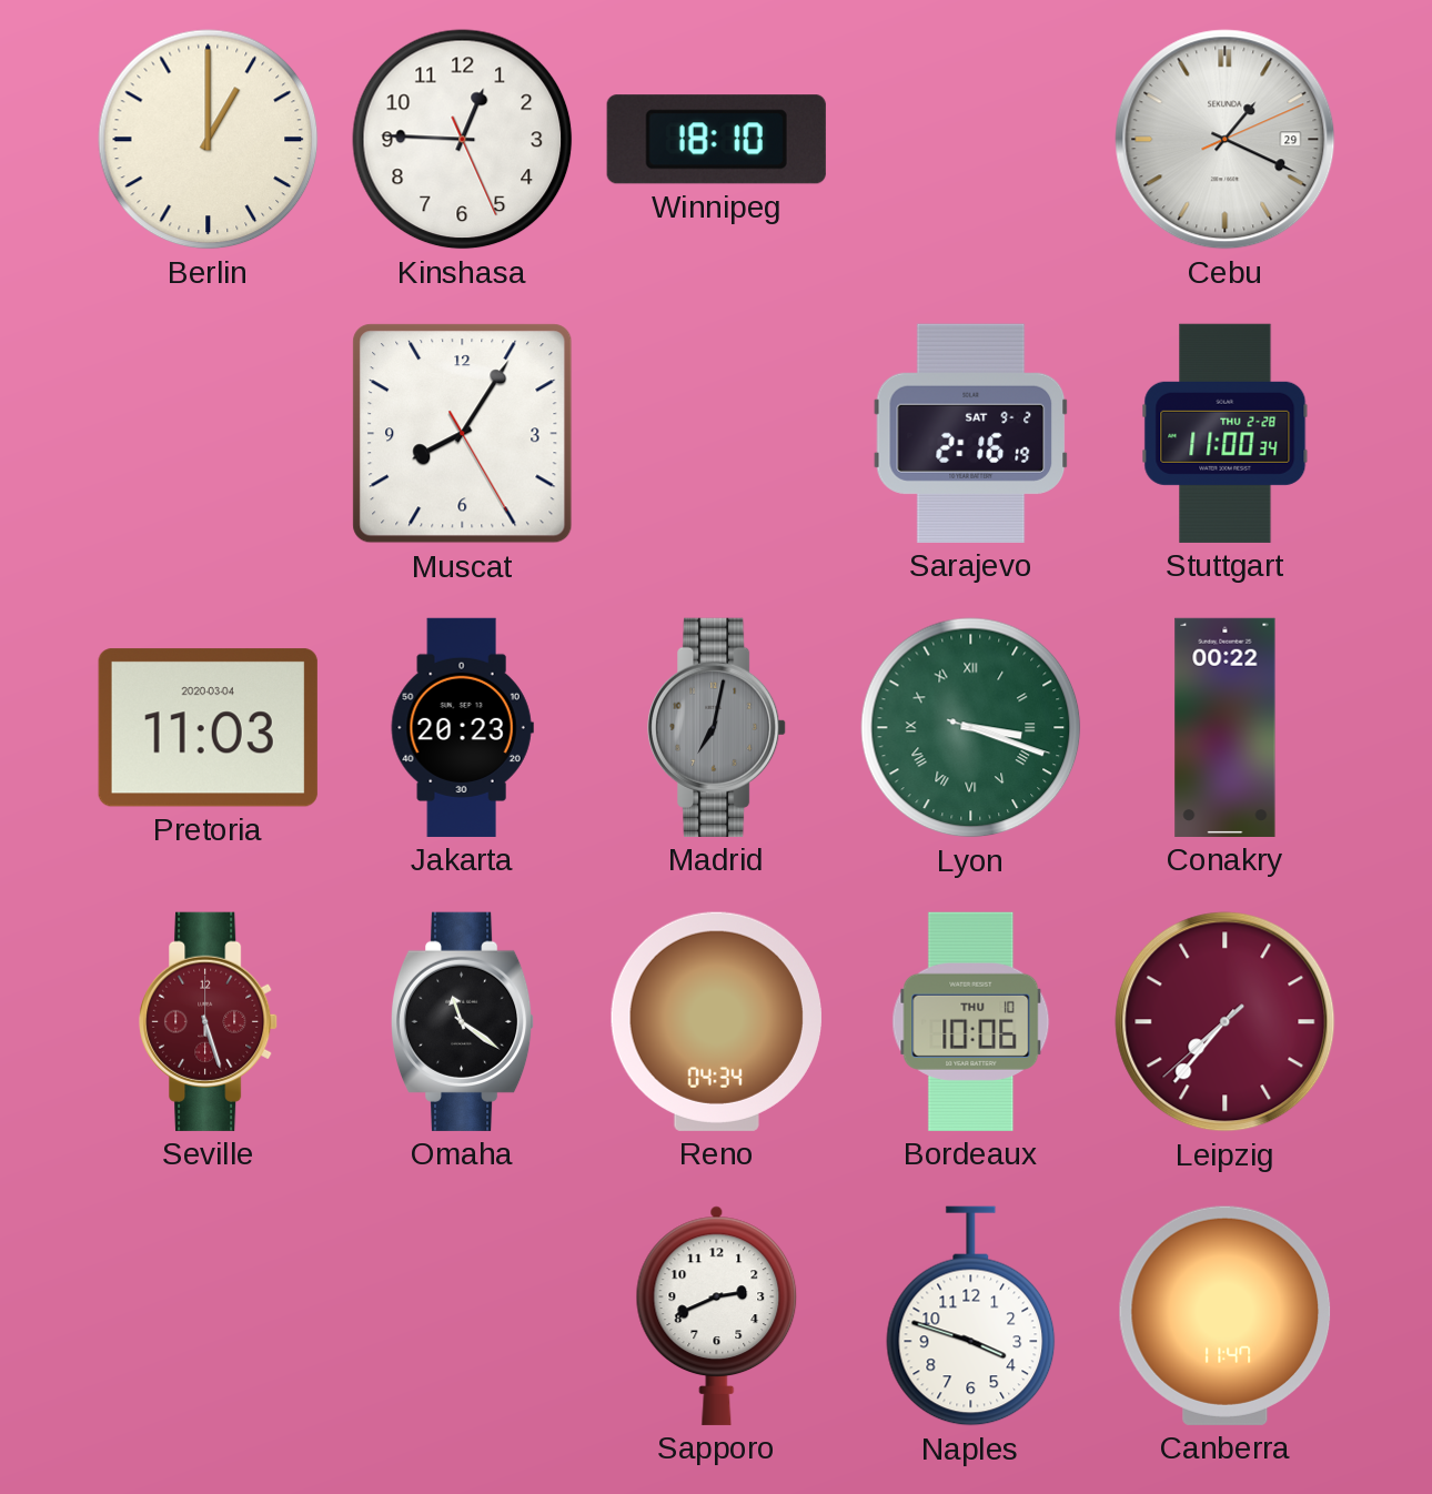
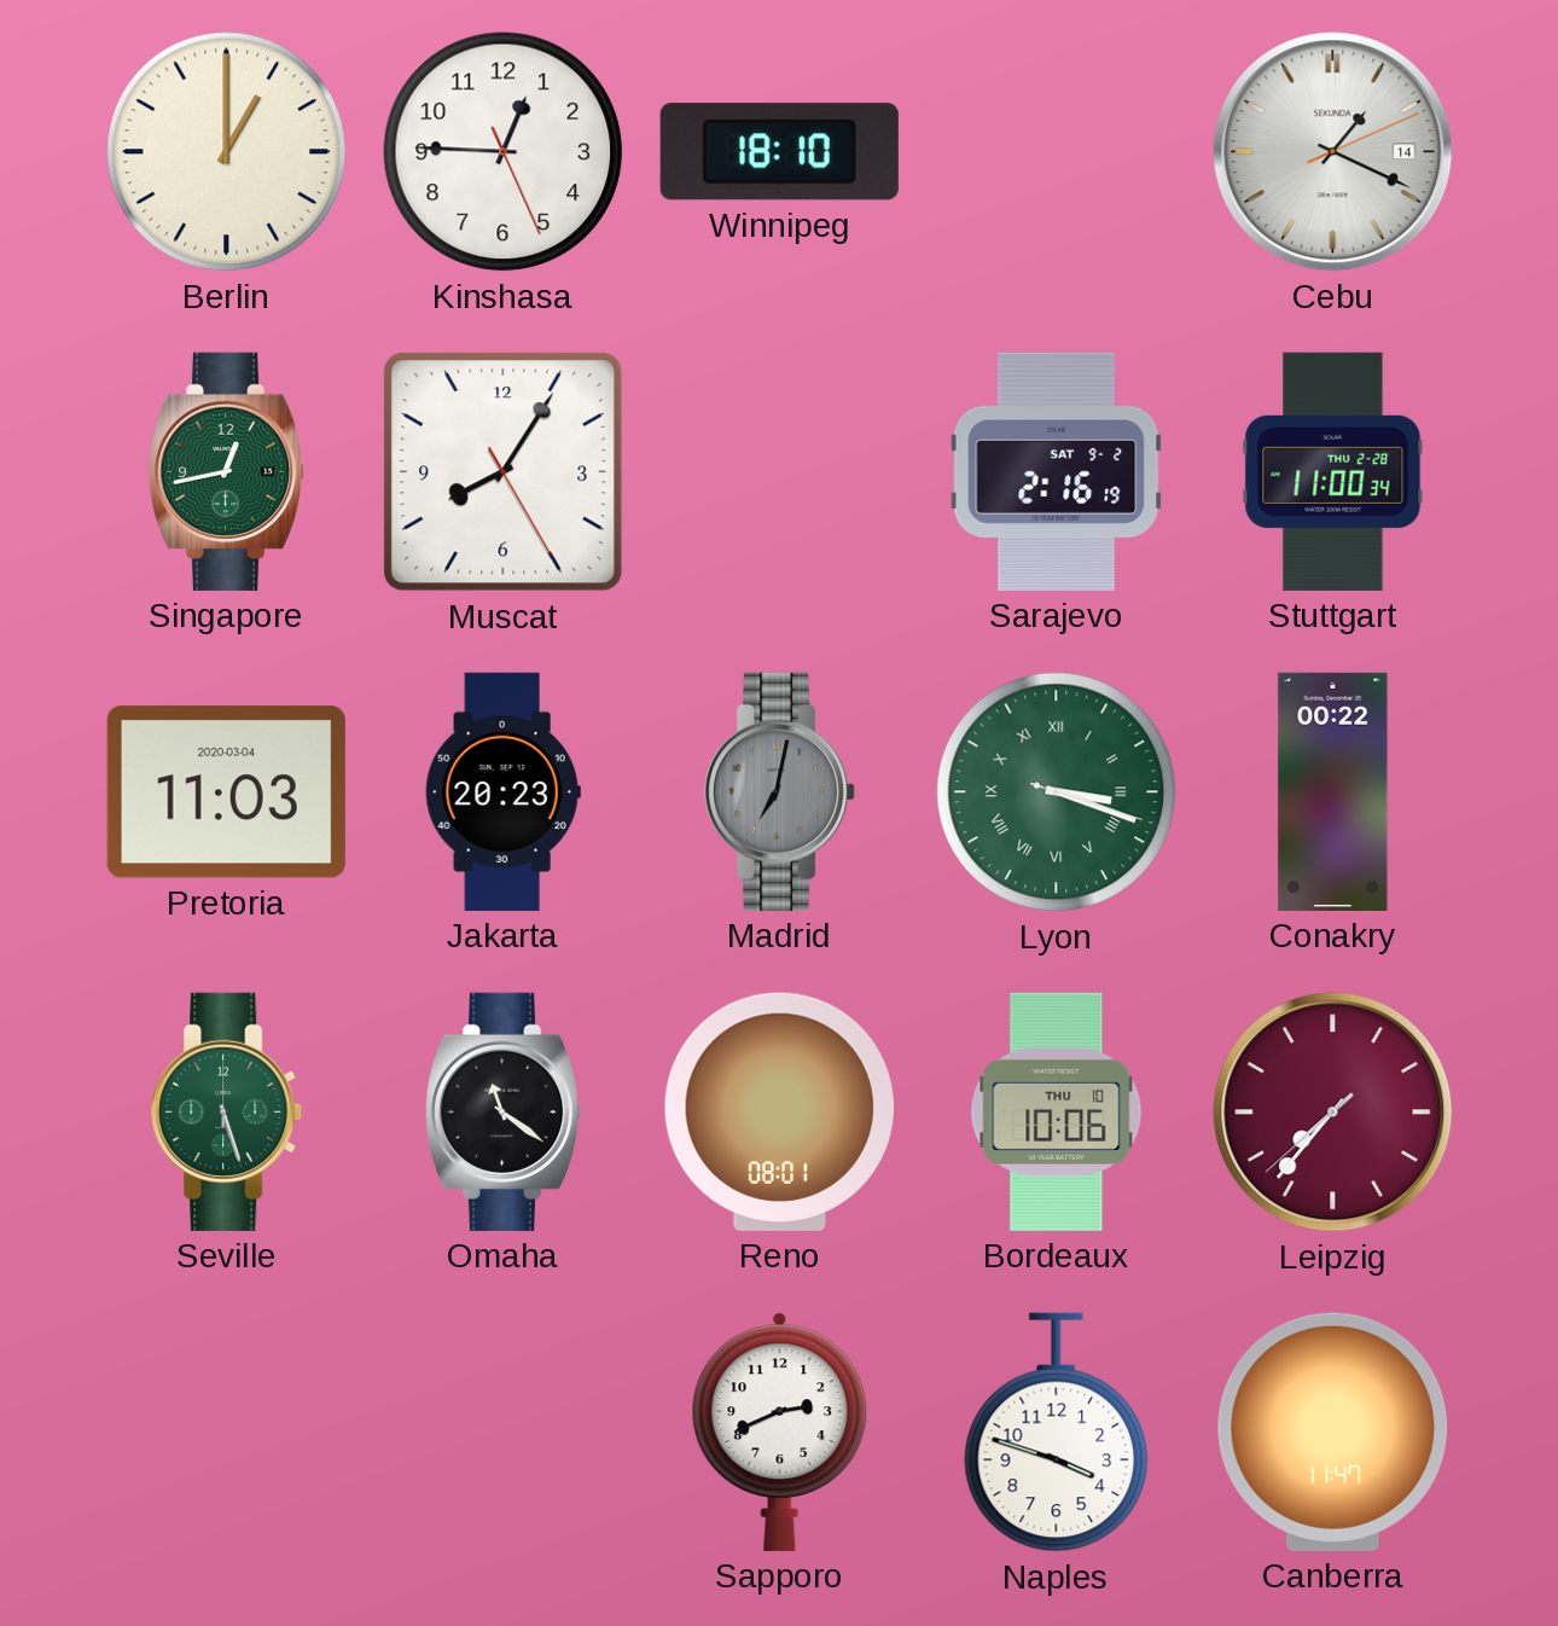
Cebu date: 29 -> 14 (1333, 152)
Singapore: none -> 12:43 (227, 471)
Seville dial: burgundy -> green (227, 1111)
Reno: 04:34 -> 08:01 (779, 1111)
